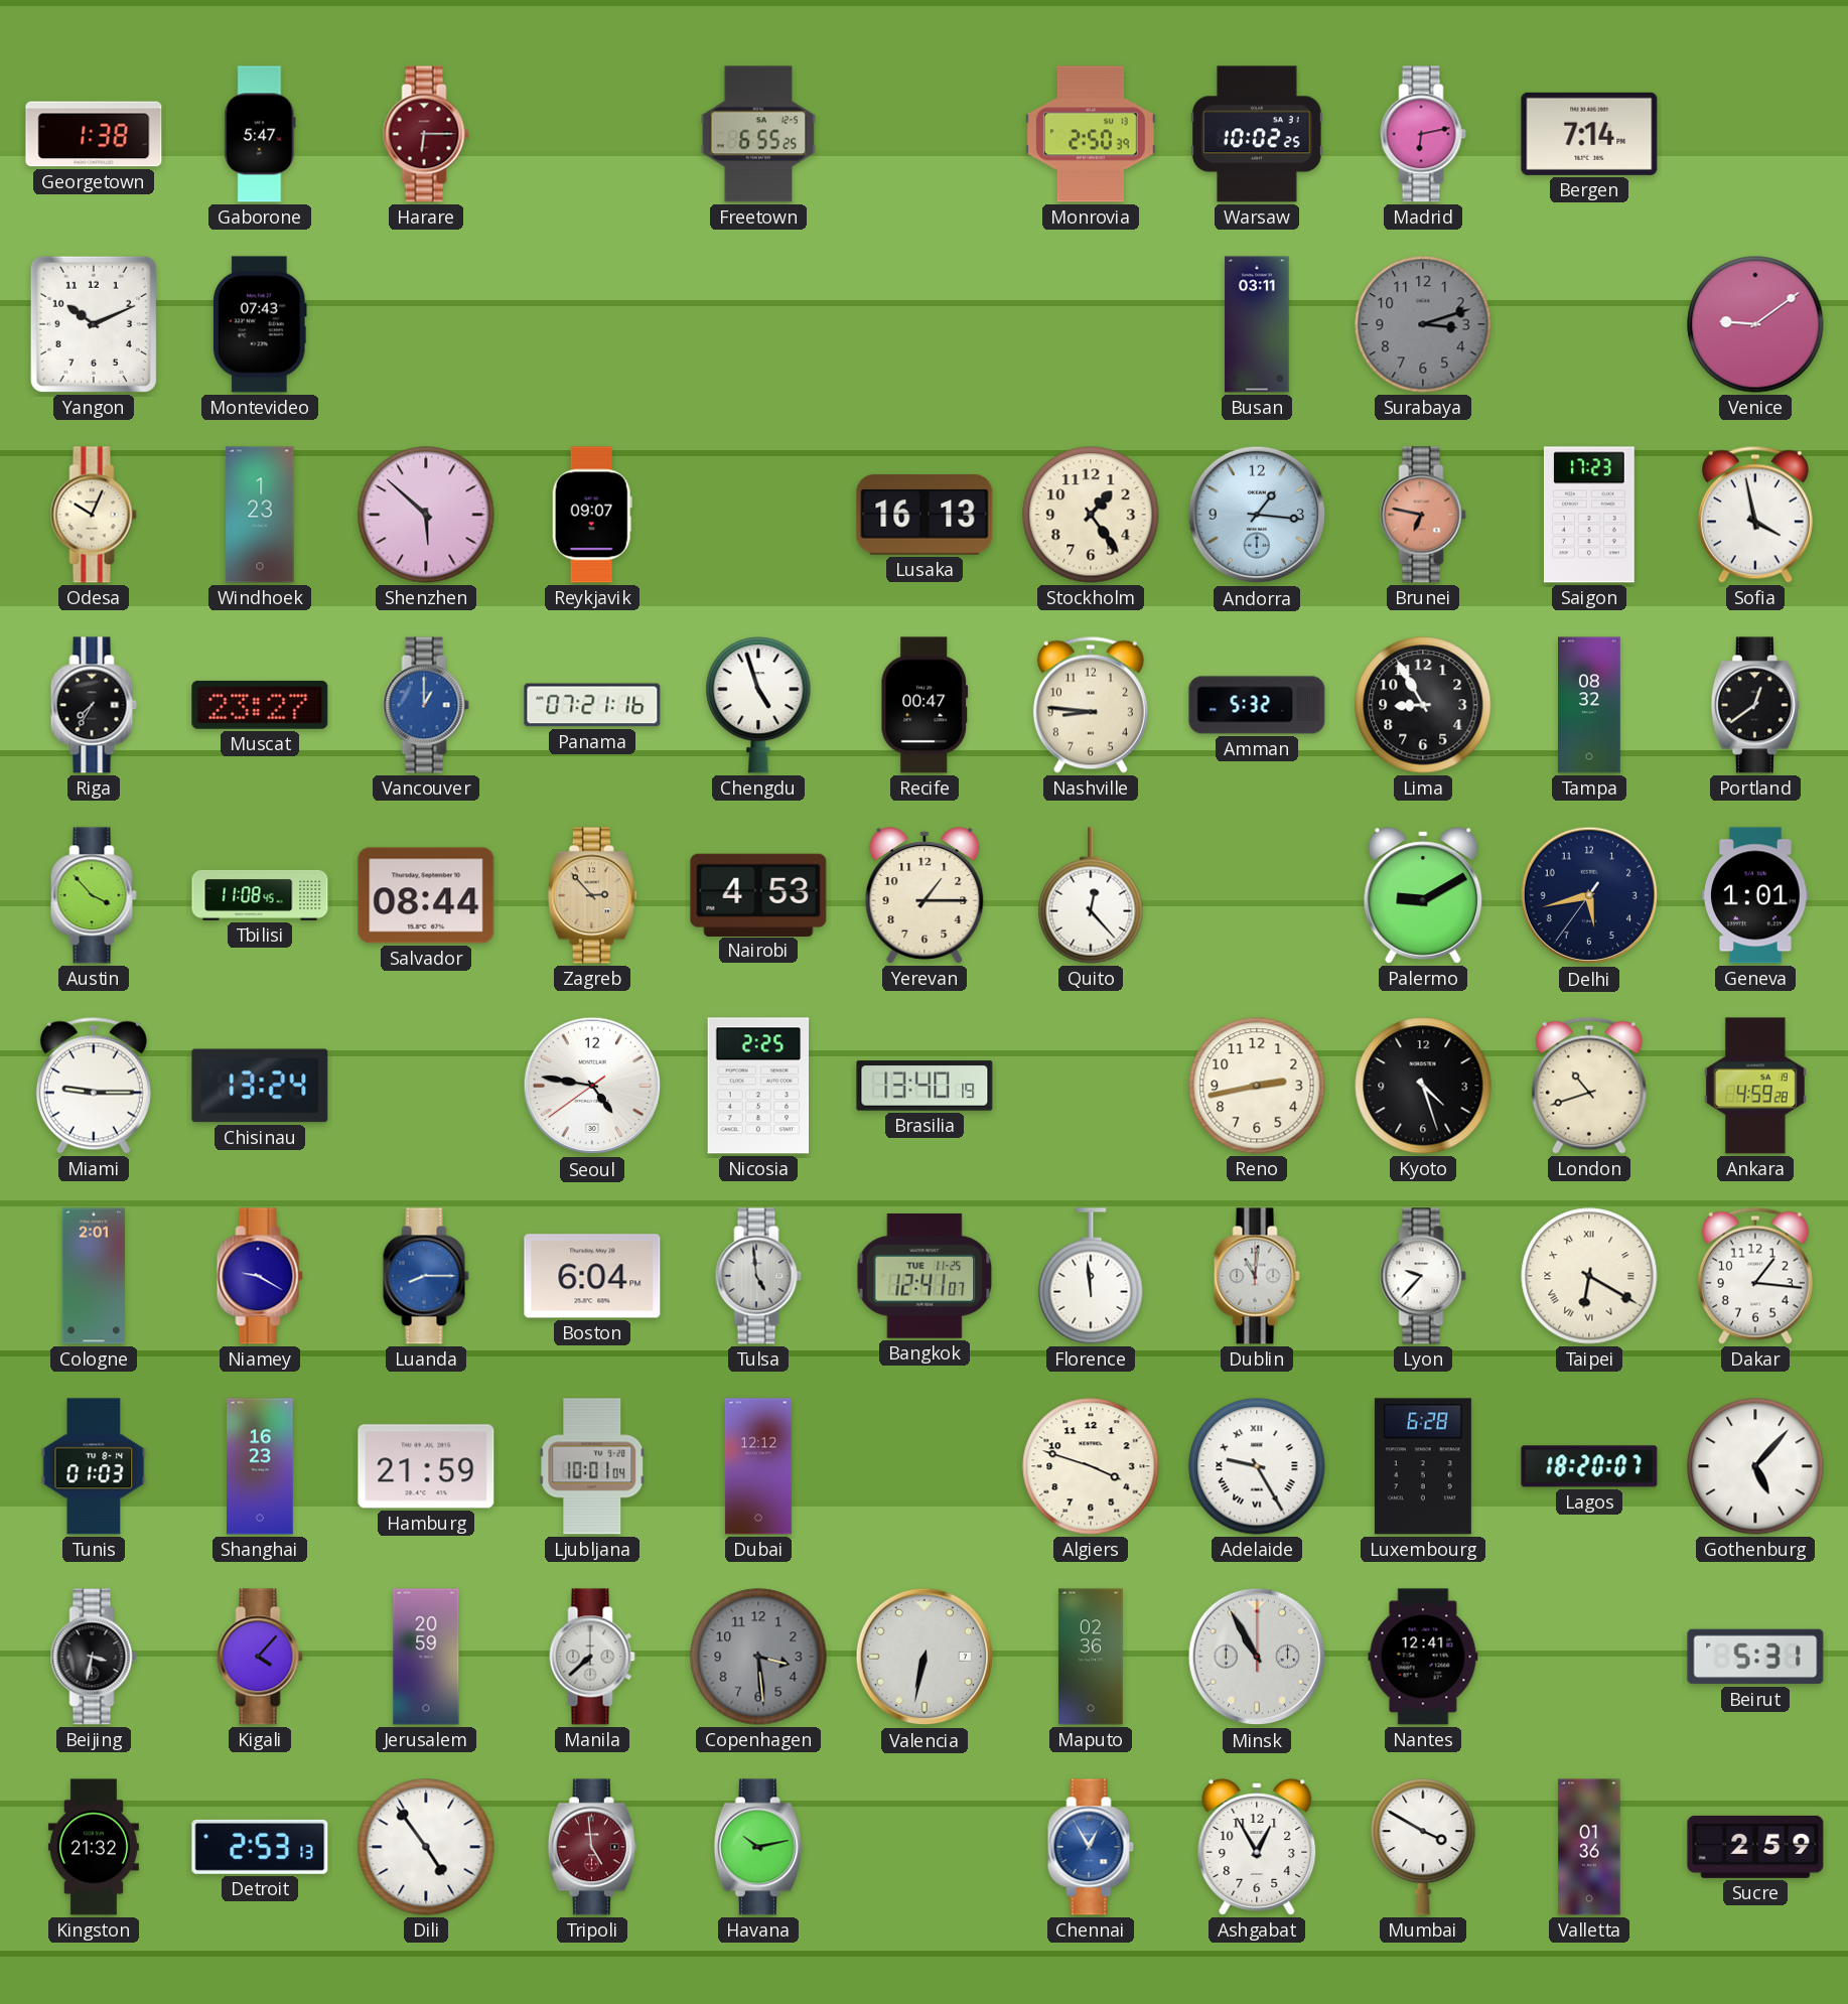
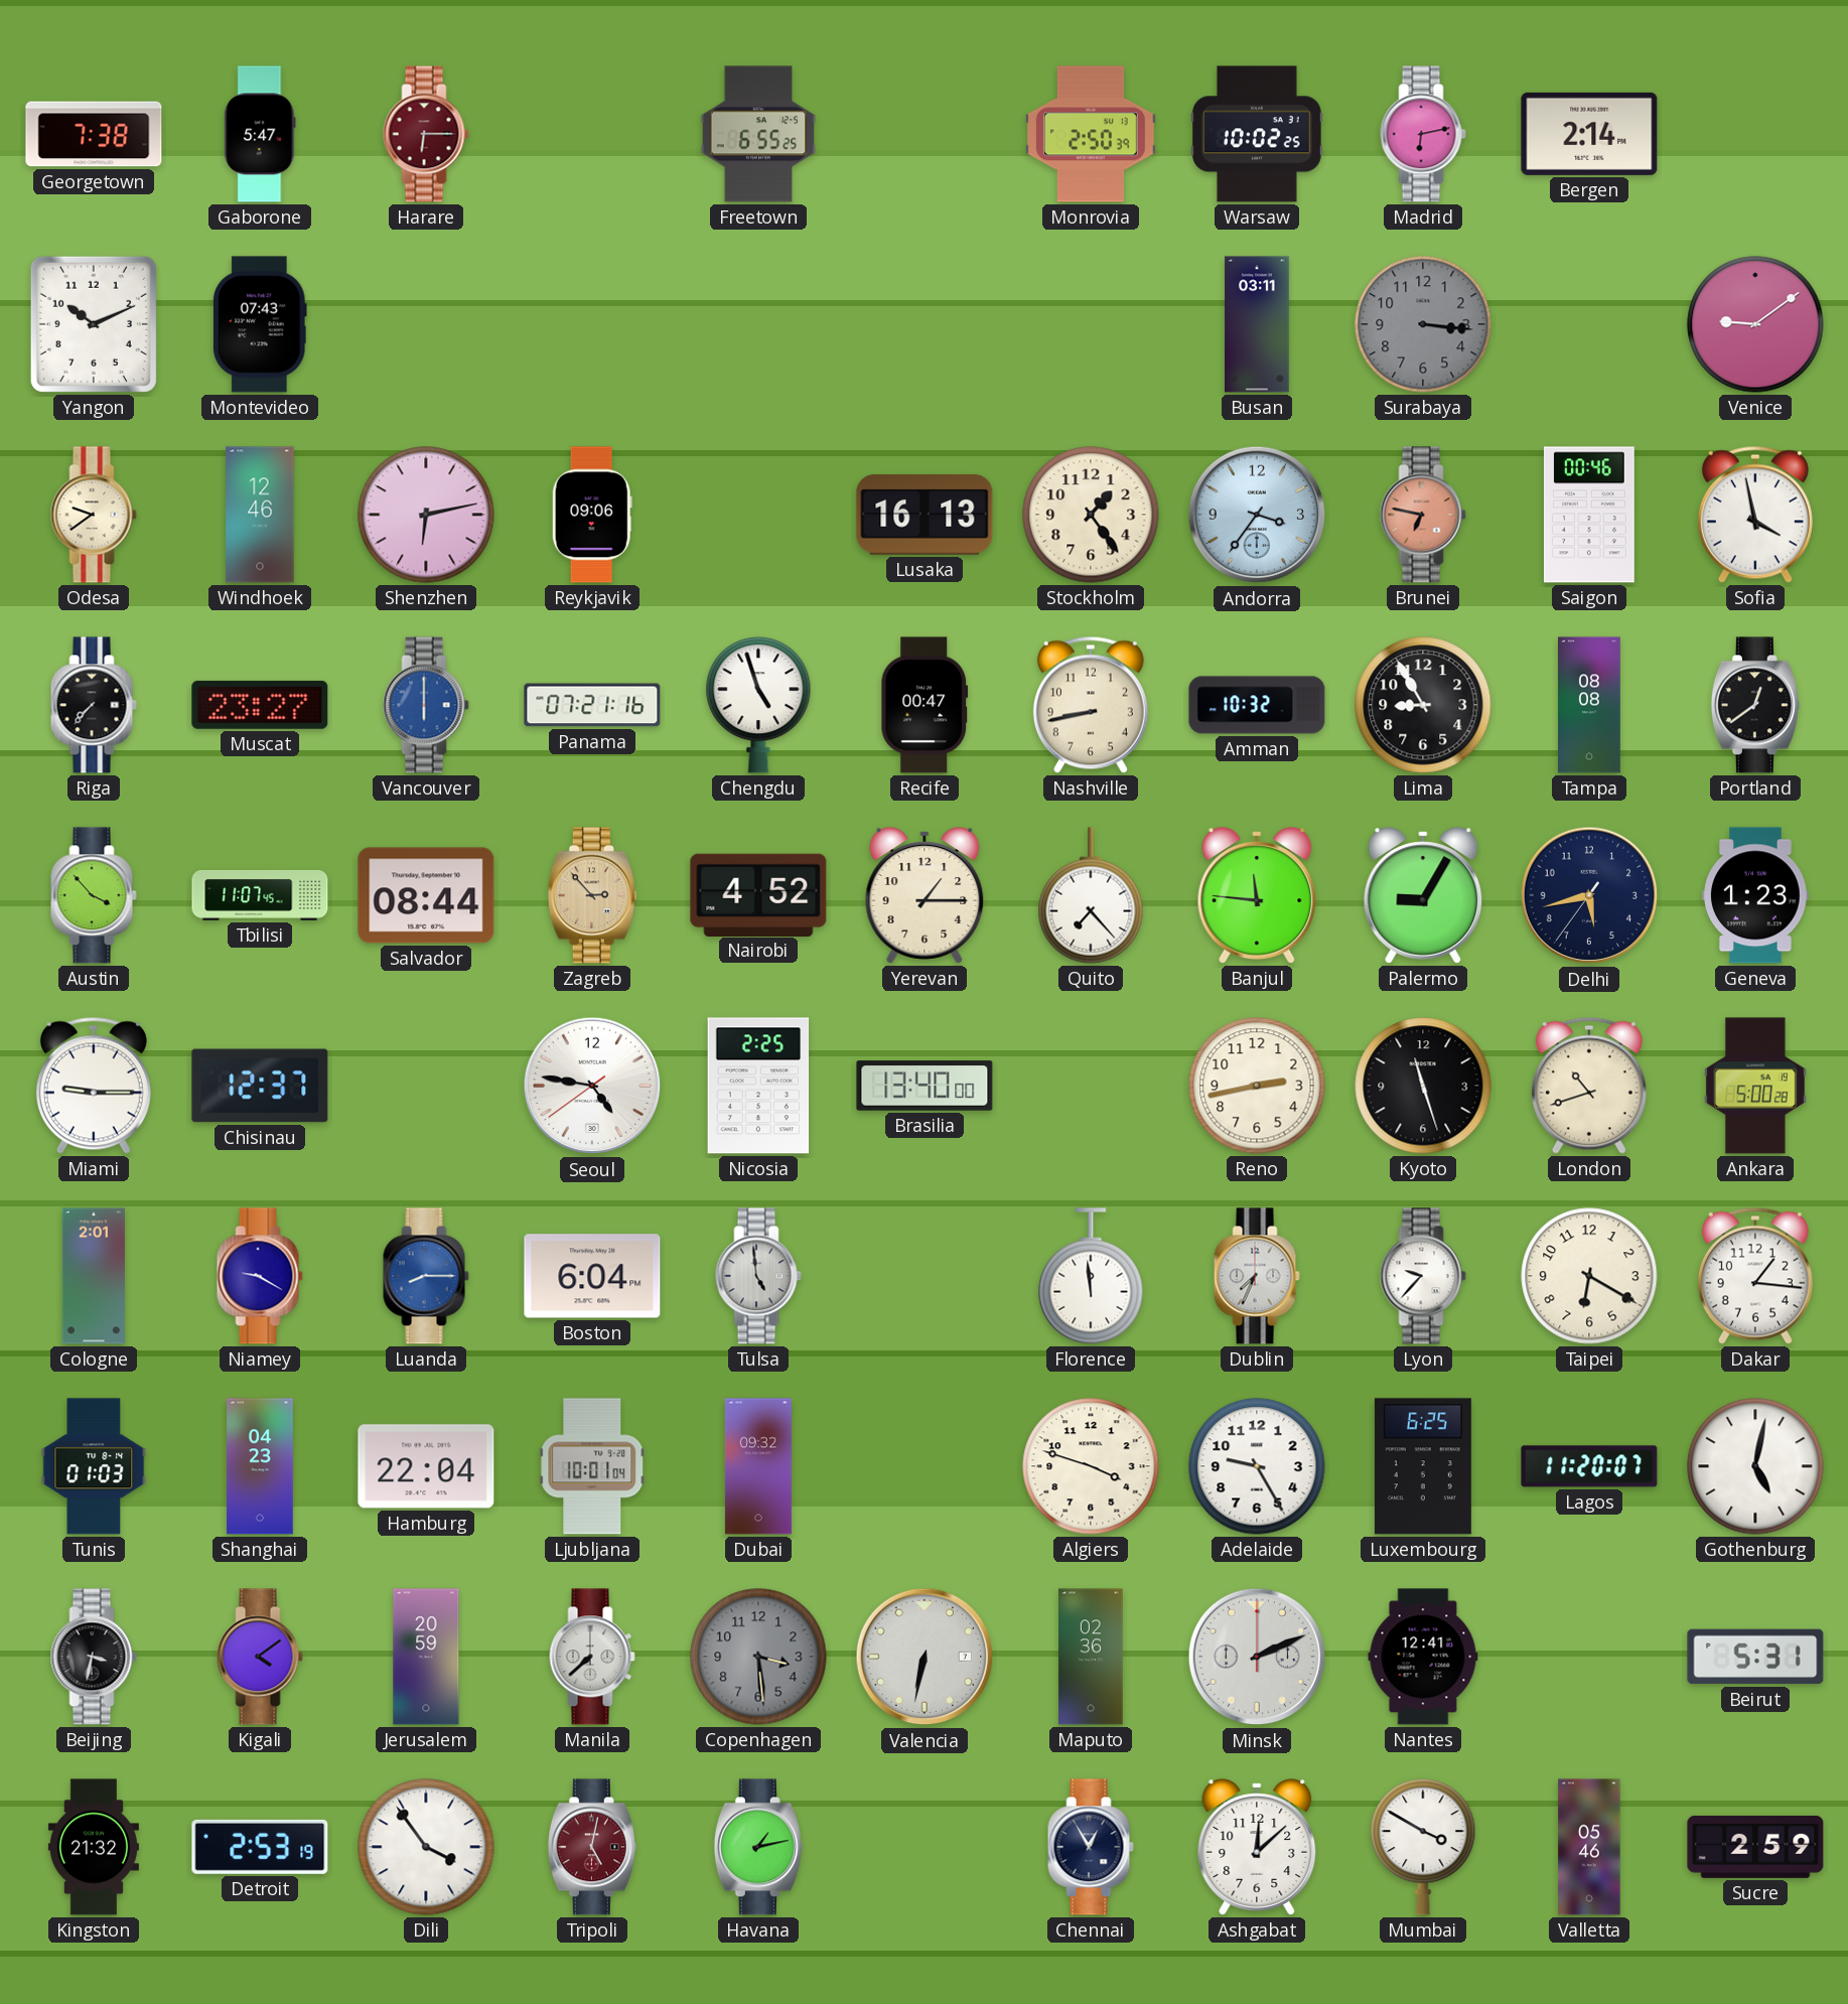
Georgetown: 1:38 -> 7:38 (94, 134)
Bergen: 7:14 -> 2:14 (1589, 134)
Surabaya: 3:12 -> 3:16 (1423, 324)
Odesa: 10:04 -> 9:39 (94, 515)
Windhoek: 1:23 -> 12:46 (260, 515)
Shenzhen: 5:52 -> 6:13 (426, 515)
Reykjavik: 09:07 -> 09:06 (592, 515)
Andorra: 1:16 -> 3:36 (1257, 515)
Saigon: 17:23 -> 00:46 (1589, 515)
Riga: 7:35 -> 7:37 (94, 705)
Vancouver: 1:00 -> 6:00 (426, 705)
Nashville: 8:46 -> 8:43 (1091, 705)
Amman: 5:32 -> 10:32 (1257, 705)
Tampa: 08:32 -> 08:08 (1590, 705)
Tbilisi: 11:08 -> 11:07 (260, 895)
Nairobi: 4:53 -> 4:52 (758, 894)
Quito: 12:23 -> 7:23 (1091, 895)
Banjul: none -> 11:46 (1257, 895)
Palermo: 9:10 -> 9:05 (1423, 895)
Geneva: 1:01 -> 1:23 (1755, 895)
Chisinau: 13:24 -> 12:37 (260, 1086)
Brasilia: 13:40:19 -> 13:40:00 (925, 1086)
Kyoto: 4:27 -> 11:27 (1423, 1086)
Ankara: 4:59 -> 5:00 (1755, 1086)
Bangkok: 12:41 -> none (925, 1276)
Dublin: 11:01 -> 7:34 (1257, 1276)
Taipei numerals: Roman -> Arabic (1589, 1276)
Shanghai: 16:23 -> 04:23 (260, 1466)
Hamburg: 21:59 -> 22:04 (426, 1466)
Dubai: 12:12 -> 09:32 (758, 1466)
Adelaide numerals: Roman -> Arabic (1257, 1466)
Luxembourg: 6:28 -> 6:25 (1423, 1466)
Lagos: 18:20 -> 11:20 (1589, 1466)
Gothenburg: 5:07 -> 5:02 (1755, 1466)
Kigali: 4:07 -> 4:09 (260, 1657)
Minsk: 10:55 -> 2:11 (1257, 1657)
Detroit: 2:53:13 -> 2:53:19 (260, 1847)
Dili: 4:54 -> 3:54 (426, 1847)
Tripoli: 4:59 -> 5:02 (592, 1847)
Havana: 10:13 -> 1:13 (758, 1847)
Chennai dial: blue -> navy (1091, 1847)
Ashgabat: 12:55 -> 12:08 (1257, 1847)
Valletta: 01:36 -> 05:46 (1589, 1847)
